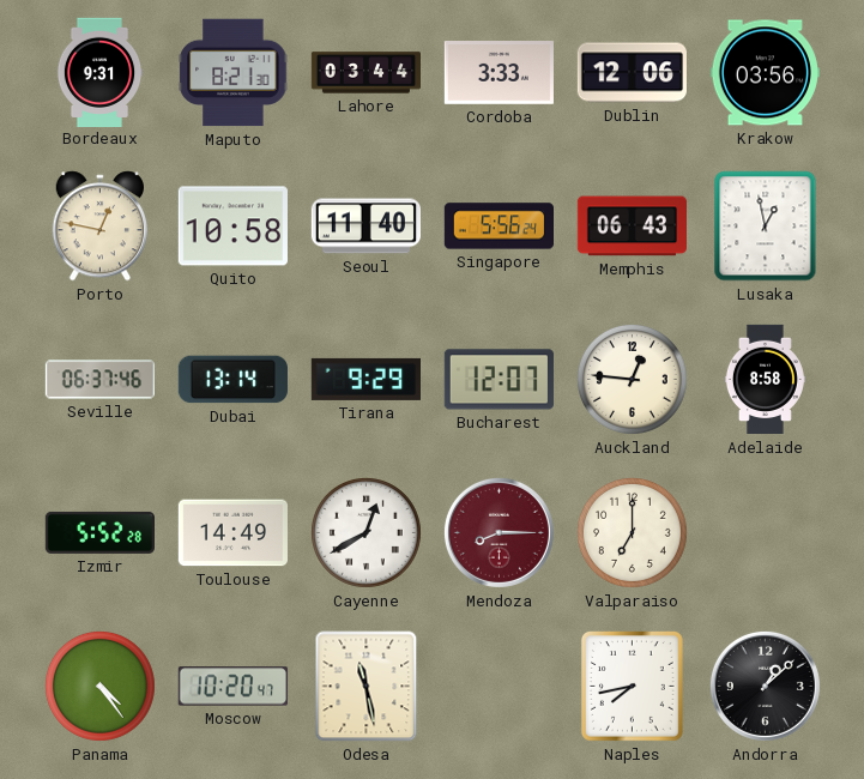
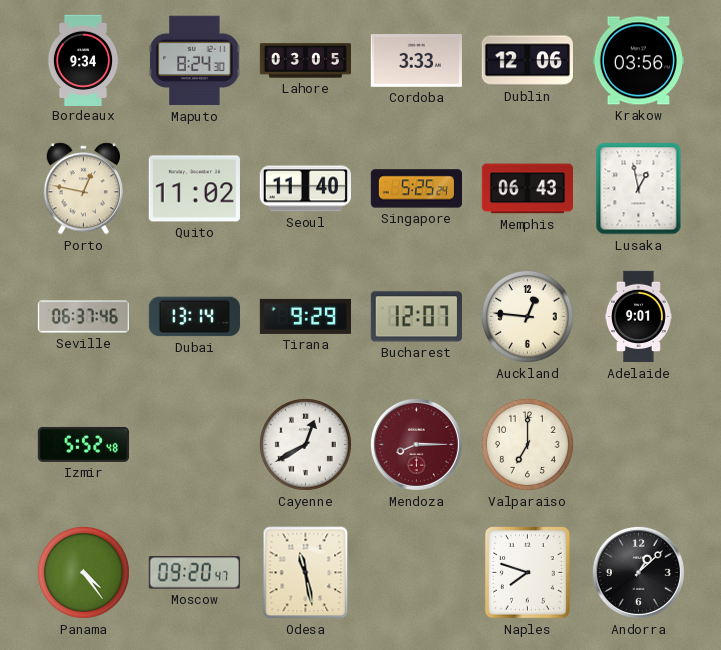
Bordeaux: 9:31 -> 9:34 (83, 60)
Maputo: 8:21 -> 8:24 (195, 61)
Lahore: 03:44 -> 03:05 (305, 61)
Quito: 10:58 -> 11:02 (194, 189)
Singapore: 5:56 -> 5:25 (416, 189)
Adelaide: 8:58 -> 9:01 (638, 317)
Izmir: 5:52:28 -> 5:52:48 (83, 444)
Toulouse: 14:49 -> none (232, 533)
Moscow: 10:20 -> 09:20 (194, 573)
Naples: 7:43 -> 7:48 (527, 573)
